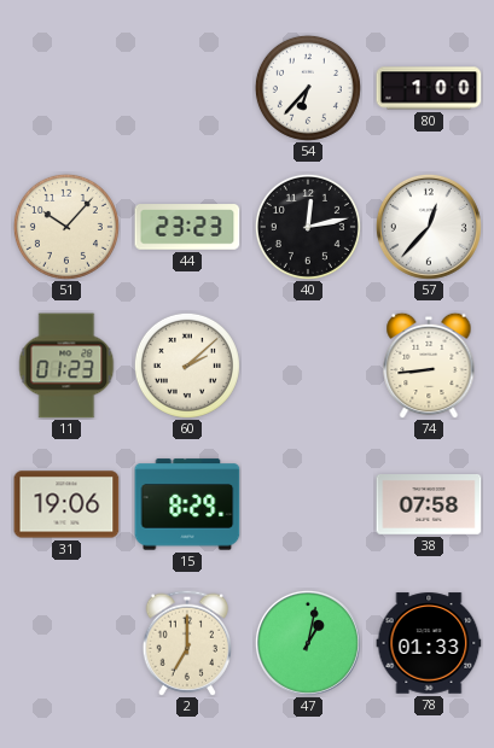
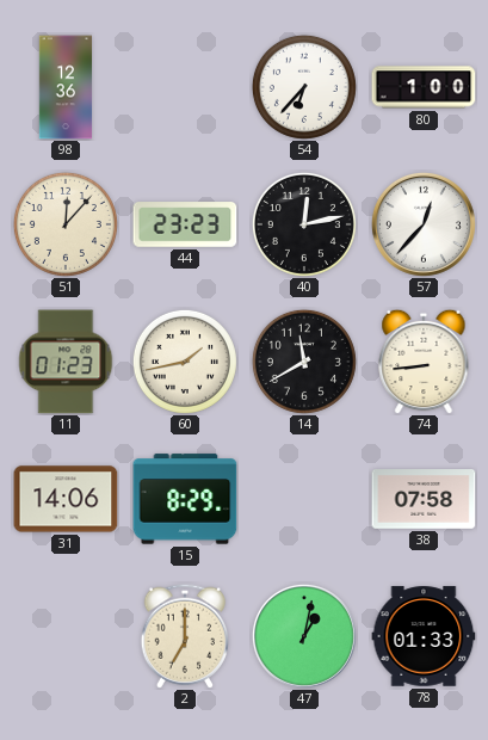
98: none -> 12:36 (66, 87)
51: 10:07 -> 12:07 (66, 224)
60: 2:08 -> 1:43 (185, 362)
14: none -> 11:40 (304, 362)
31: 19:06 -> 14:06 (66, 499)
